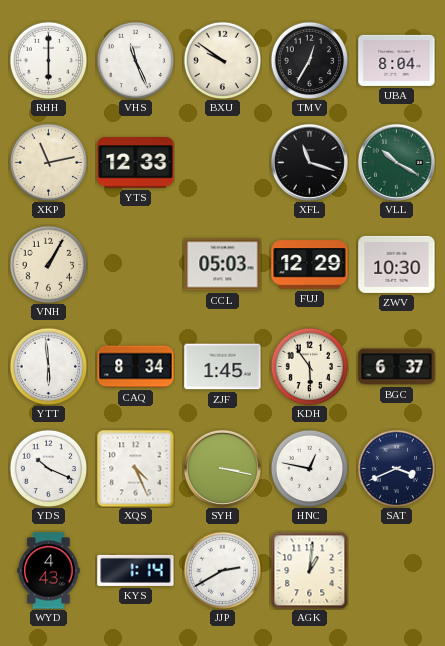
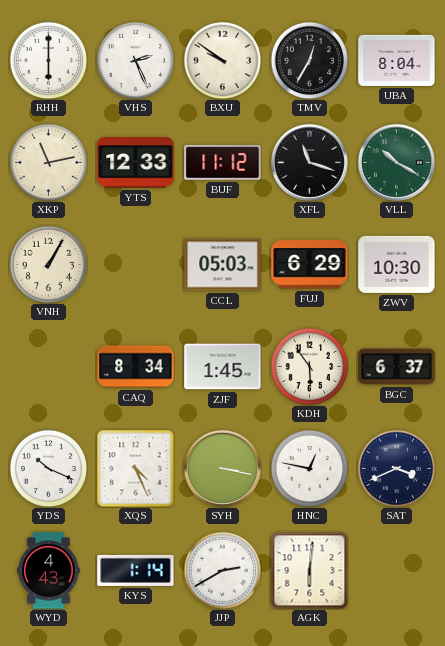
VHS: 11:26 -> 2:26 (135, 60)
BUF: none -> 11:12 (223, 163)
FUJ: 12:29 -> 6:29 (310, 265)
YTT: 5:59 -> none (48, 366)
AGK: 1:01 -> 6:01 (309, 570)
